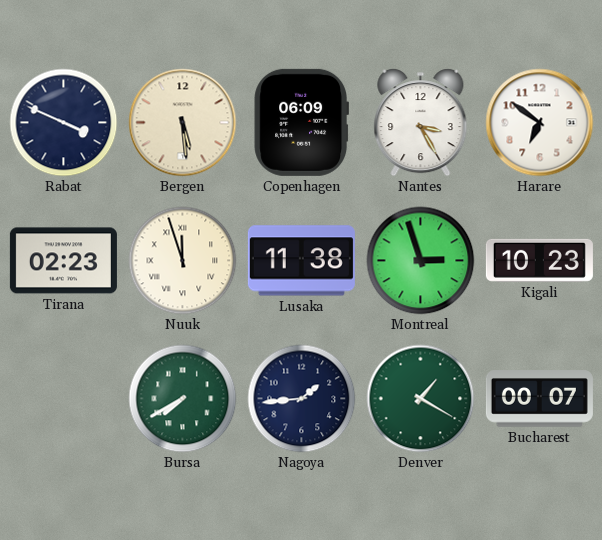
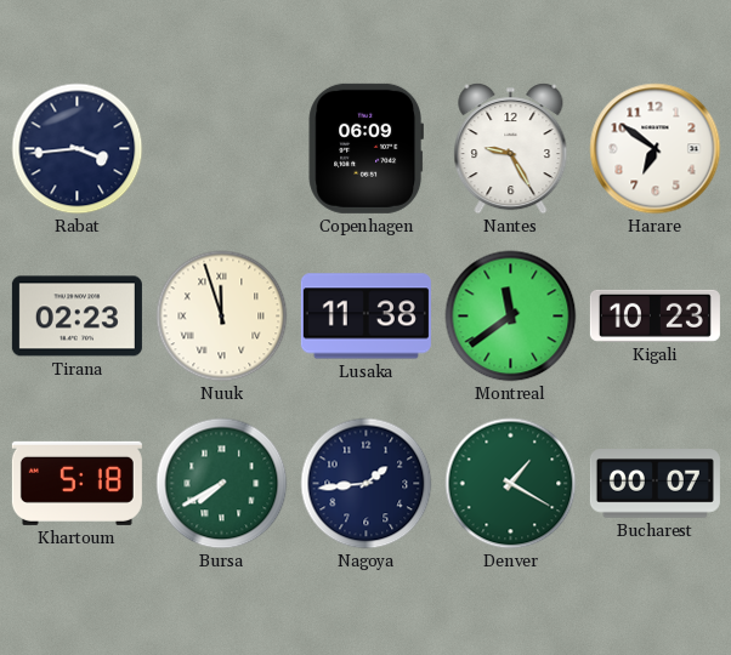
Rabat: 3:49 -> 3:44 (78, 149)
Bergen: 5:29 -> none (183, 123)
Nantes: 3:25 -> 9:25 (511, 149)
Montreal: 2:57 -> 11:39 (511, 317)
Khartoum: none -> 5:18 (76, 483)
